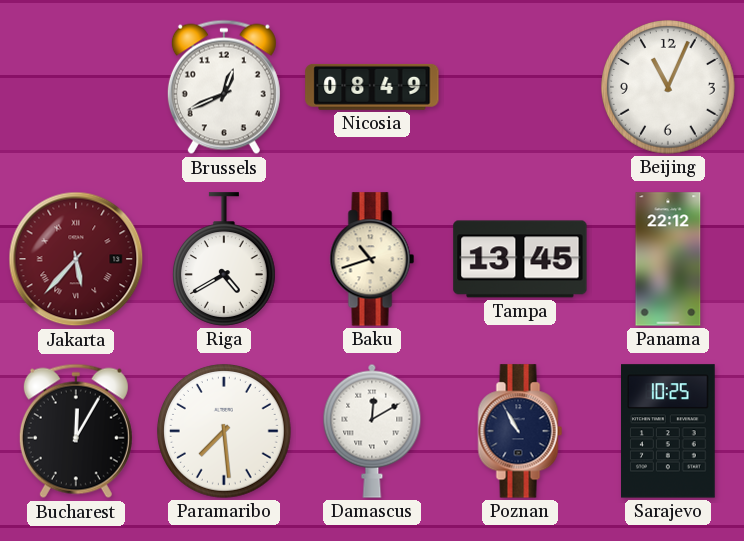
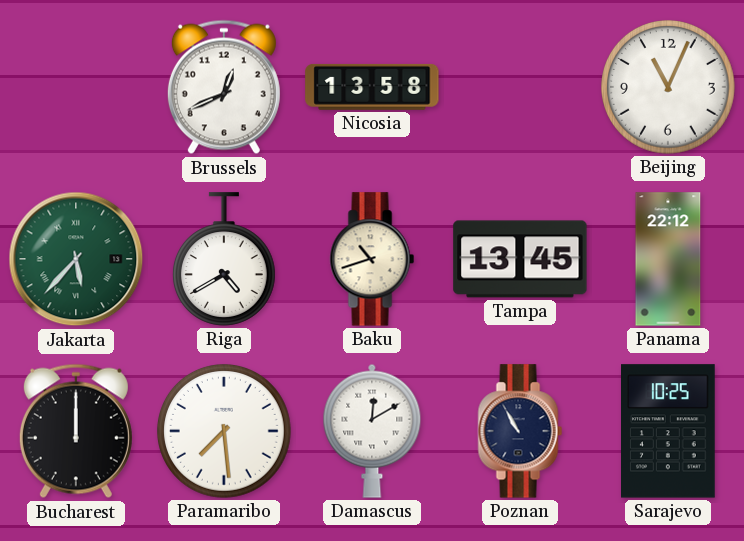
Nicosia: 08:49 -> 13:58 (372, 87)
Jakarta dial: burgundy -> green (76, 259)
Bucharest: 12:05 -> 12:00 (76, 431)
